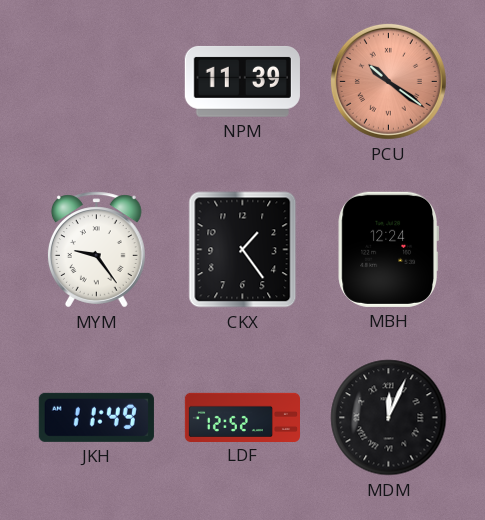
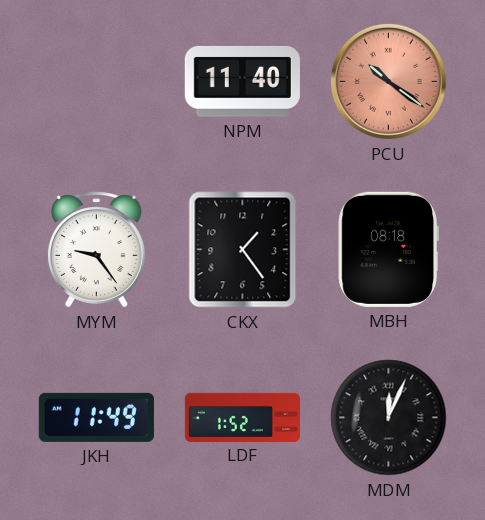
NPM: 11:39 -> 11:40 (242, 81)
MBH: 12:24 -> 08:18 (388, 249)
LDF: 12:52 -> 1:52 (242, 417)
